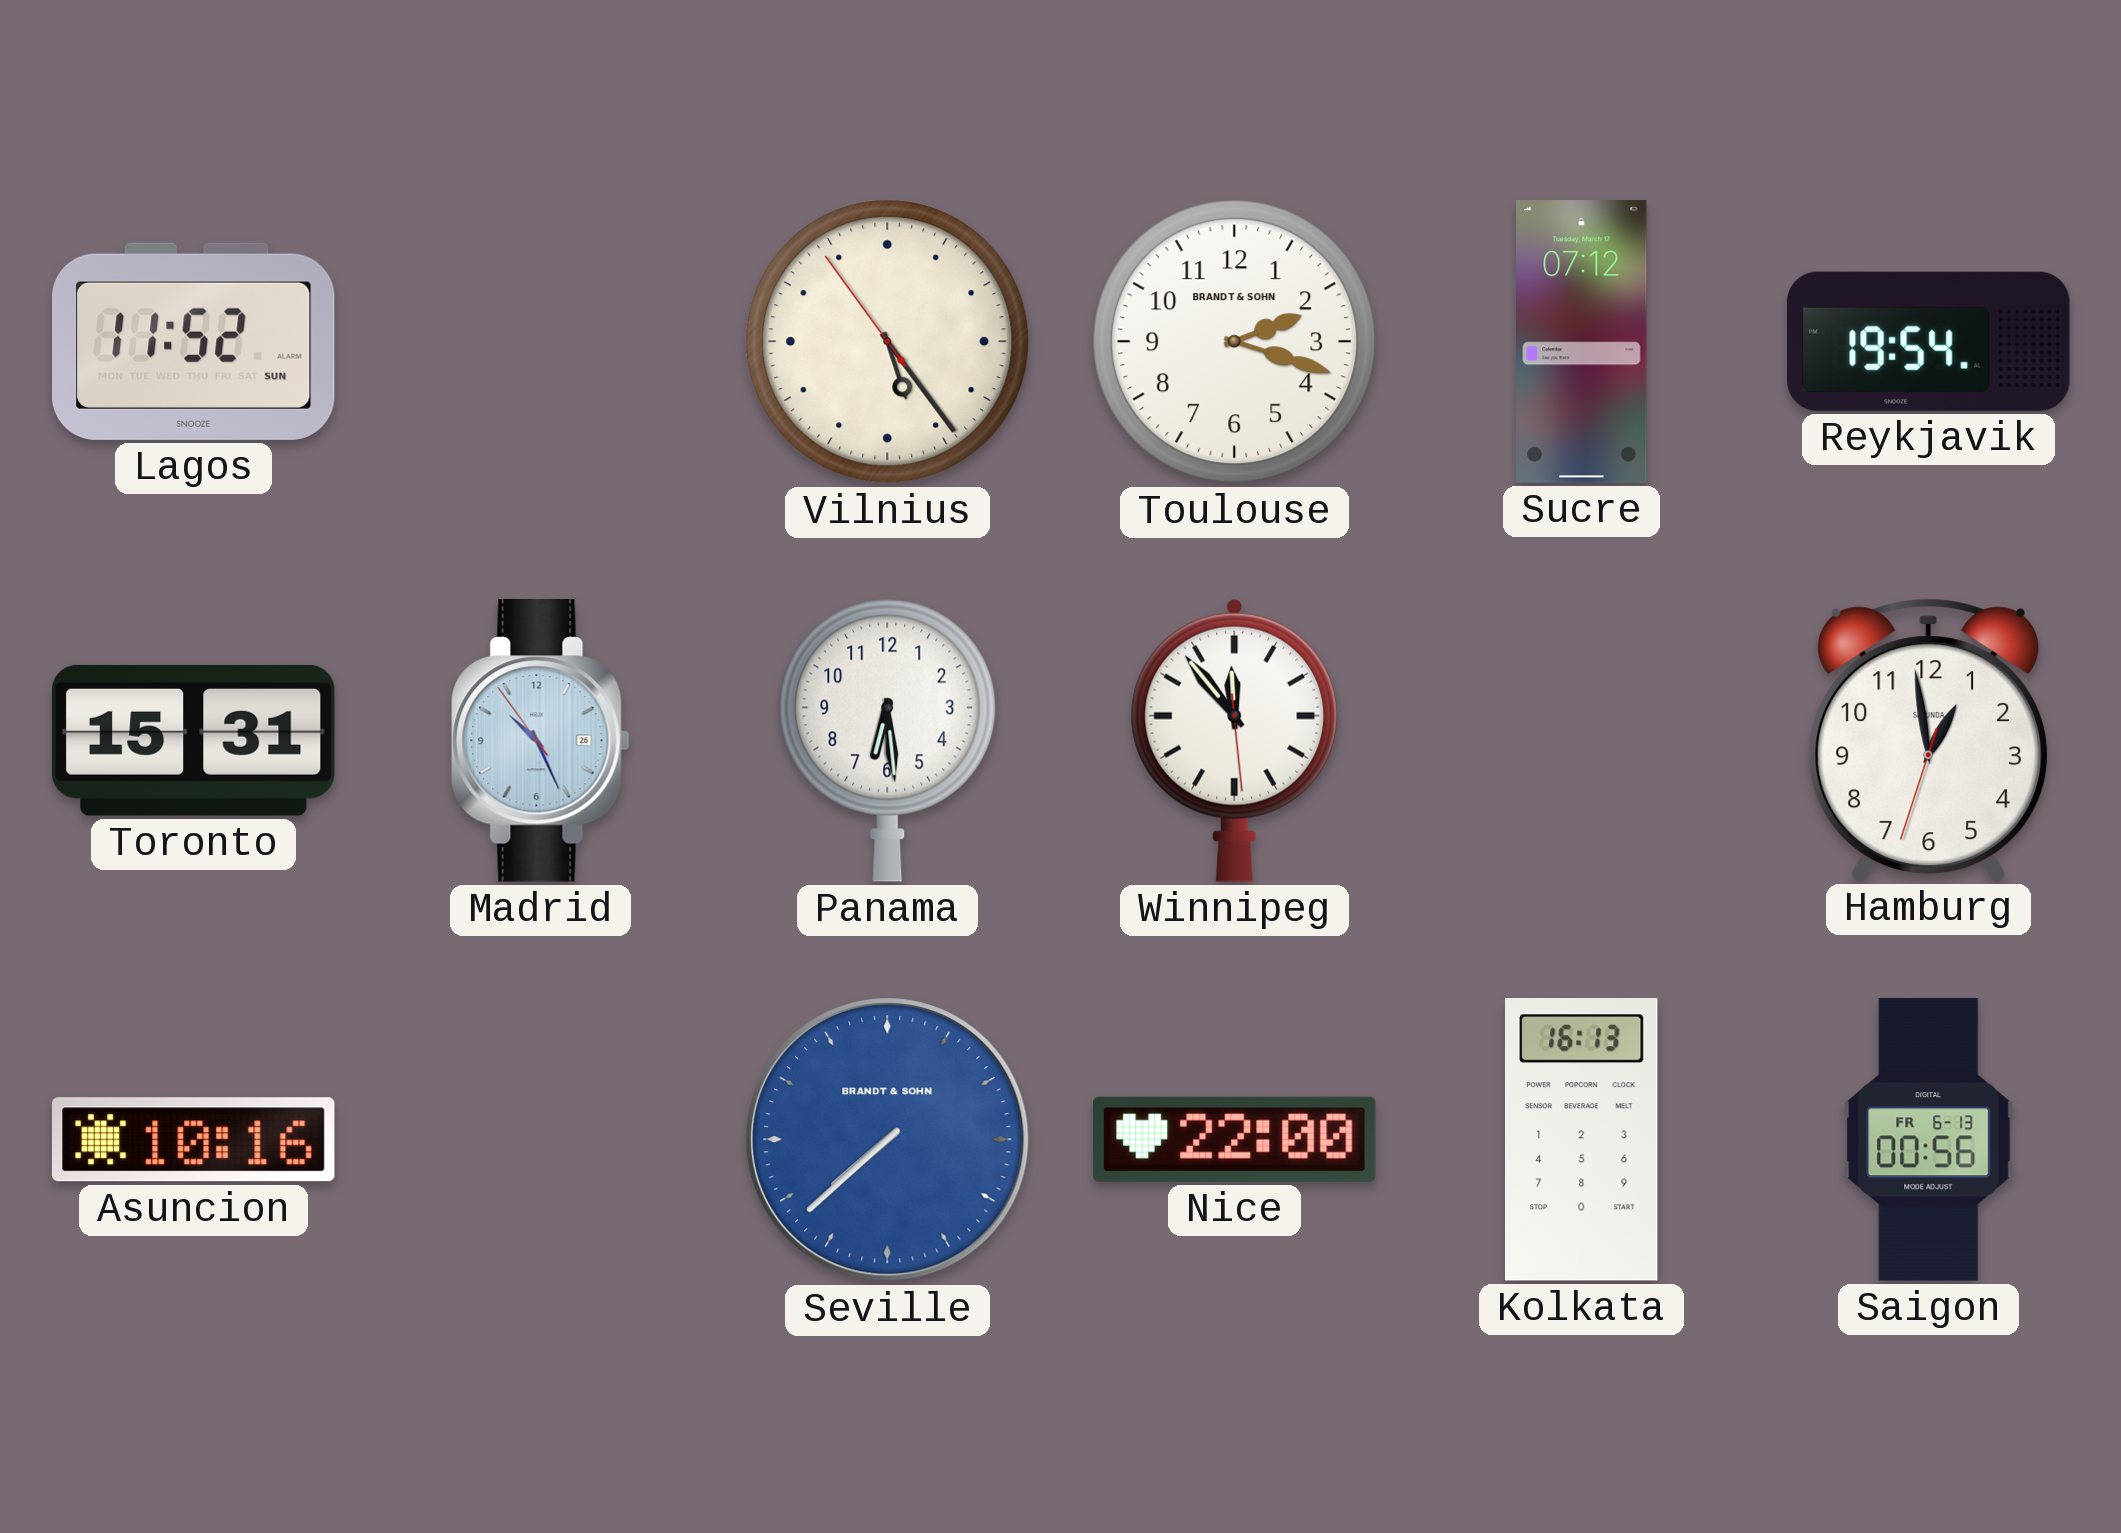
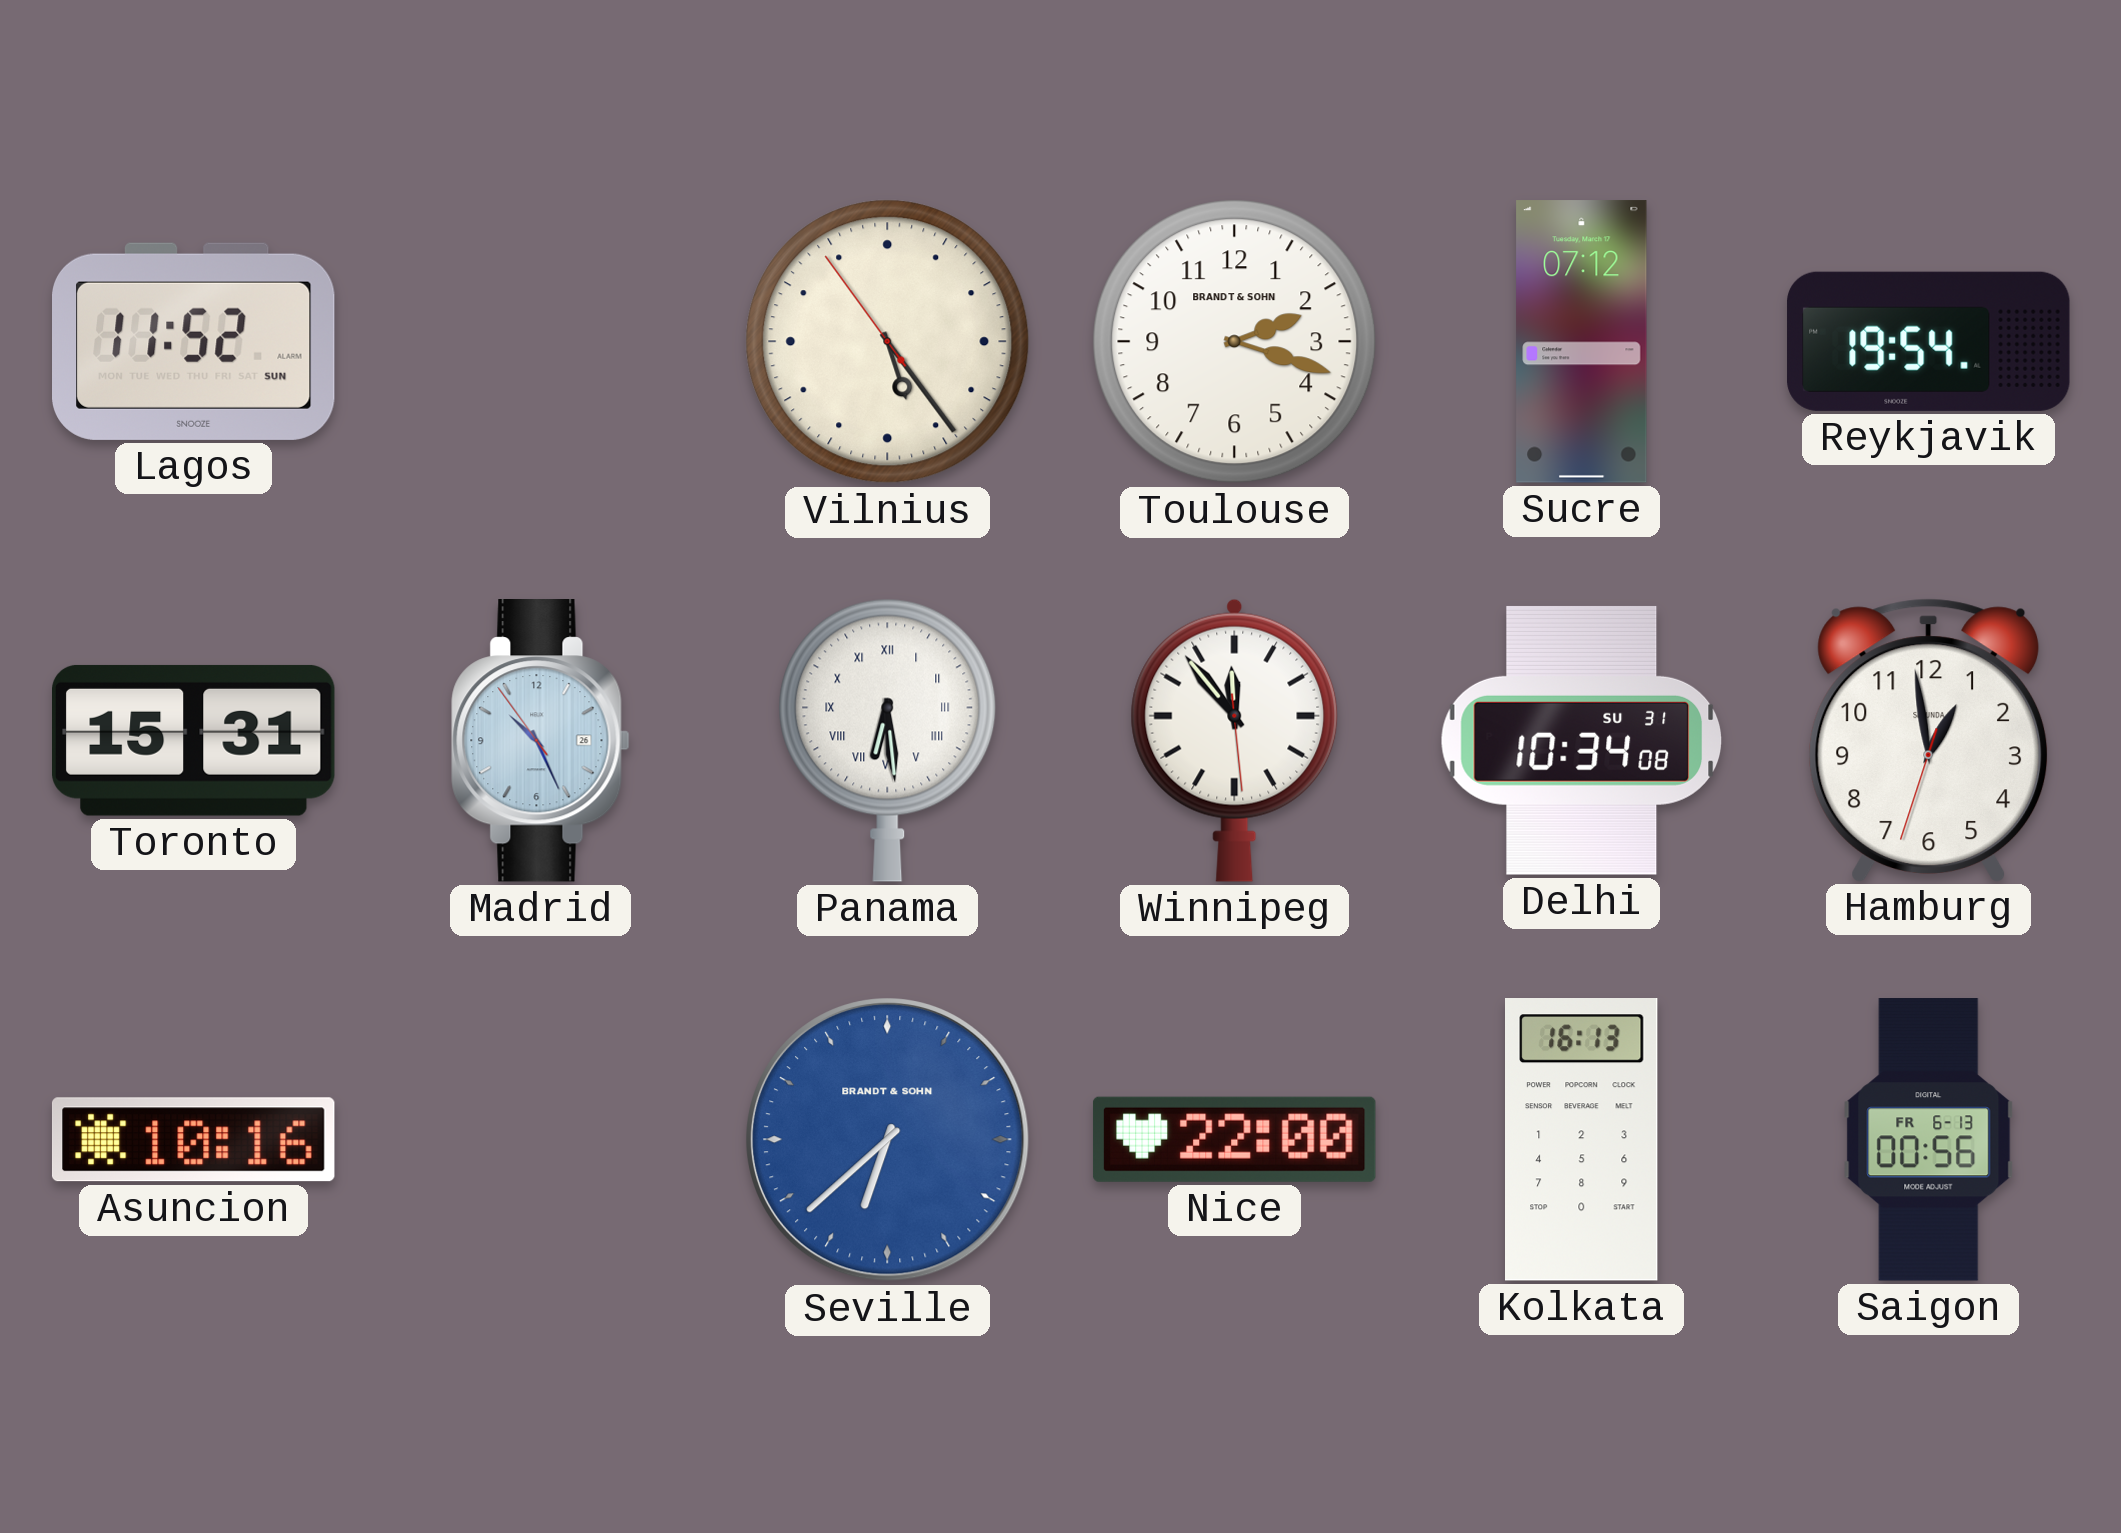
Panama numerals: Arabic -> Roman (888, 740)
Delhi: none -> 10:34 (1582, 740)
Seville: 7:38 -> 6:38 (888, 1140)
